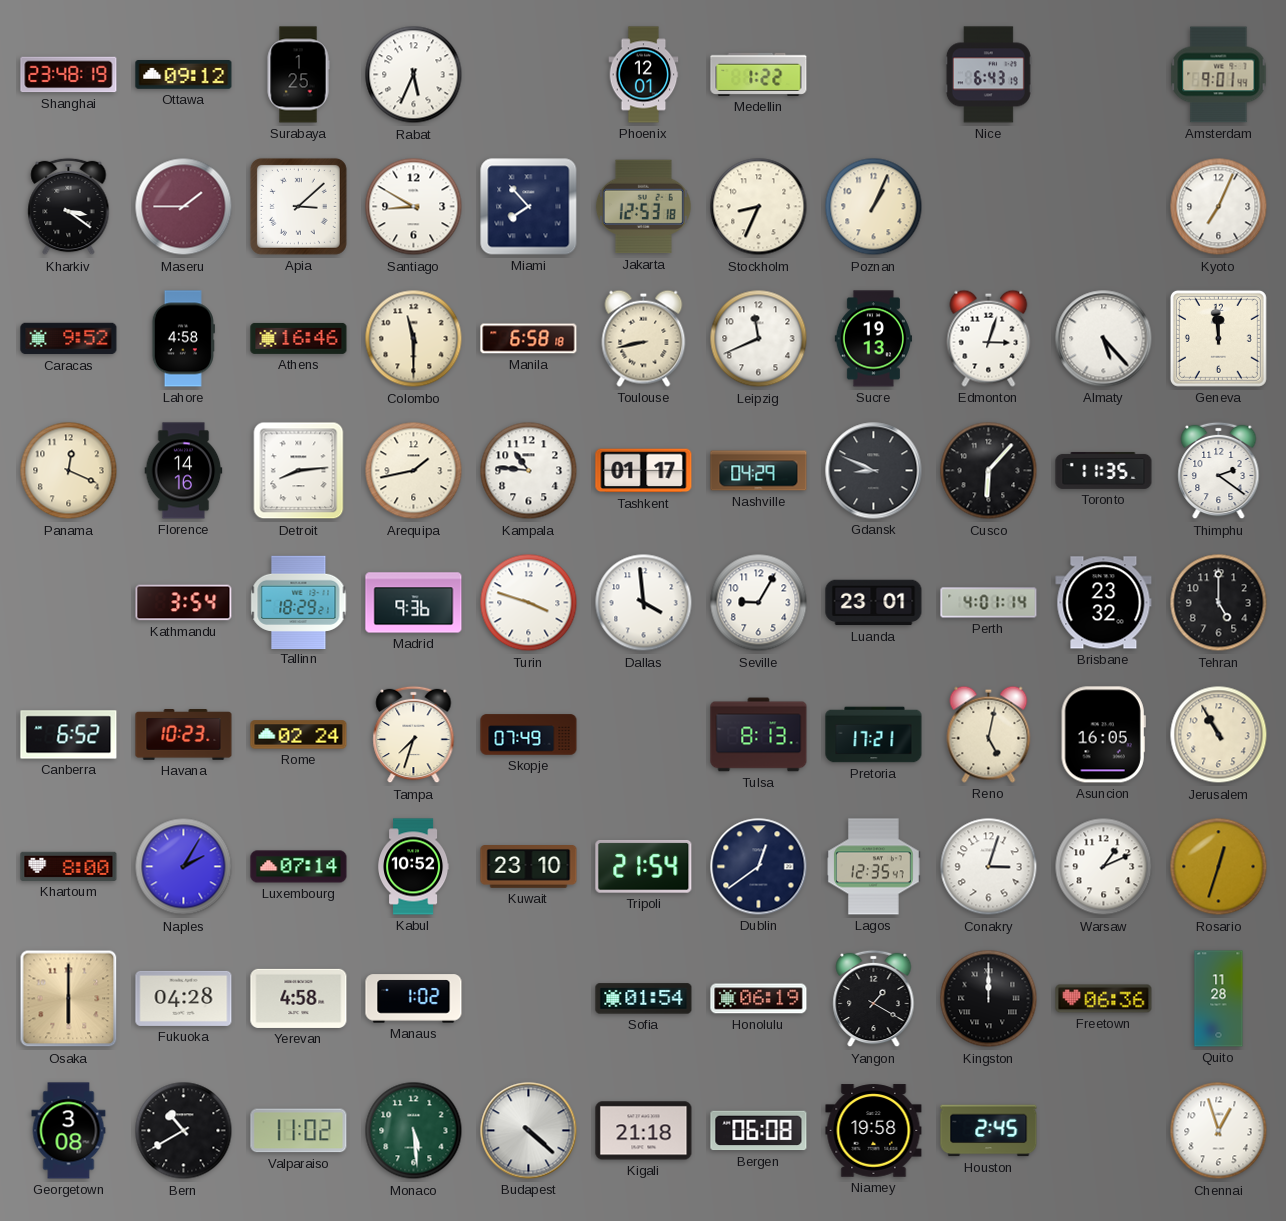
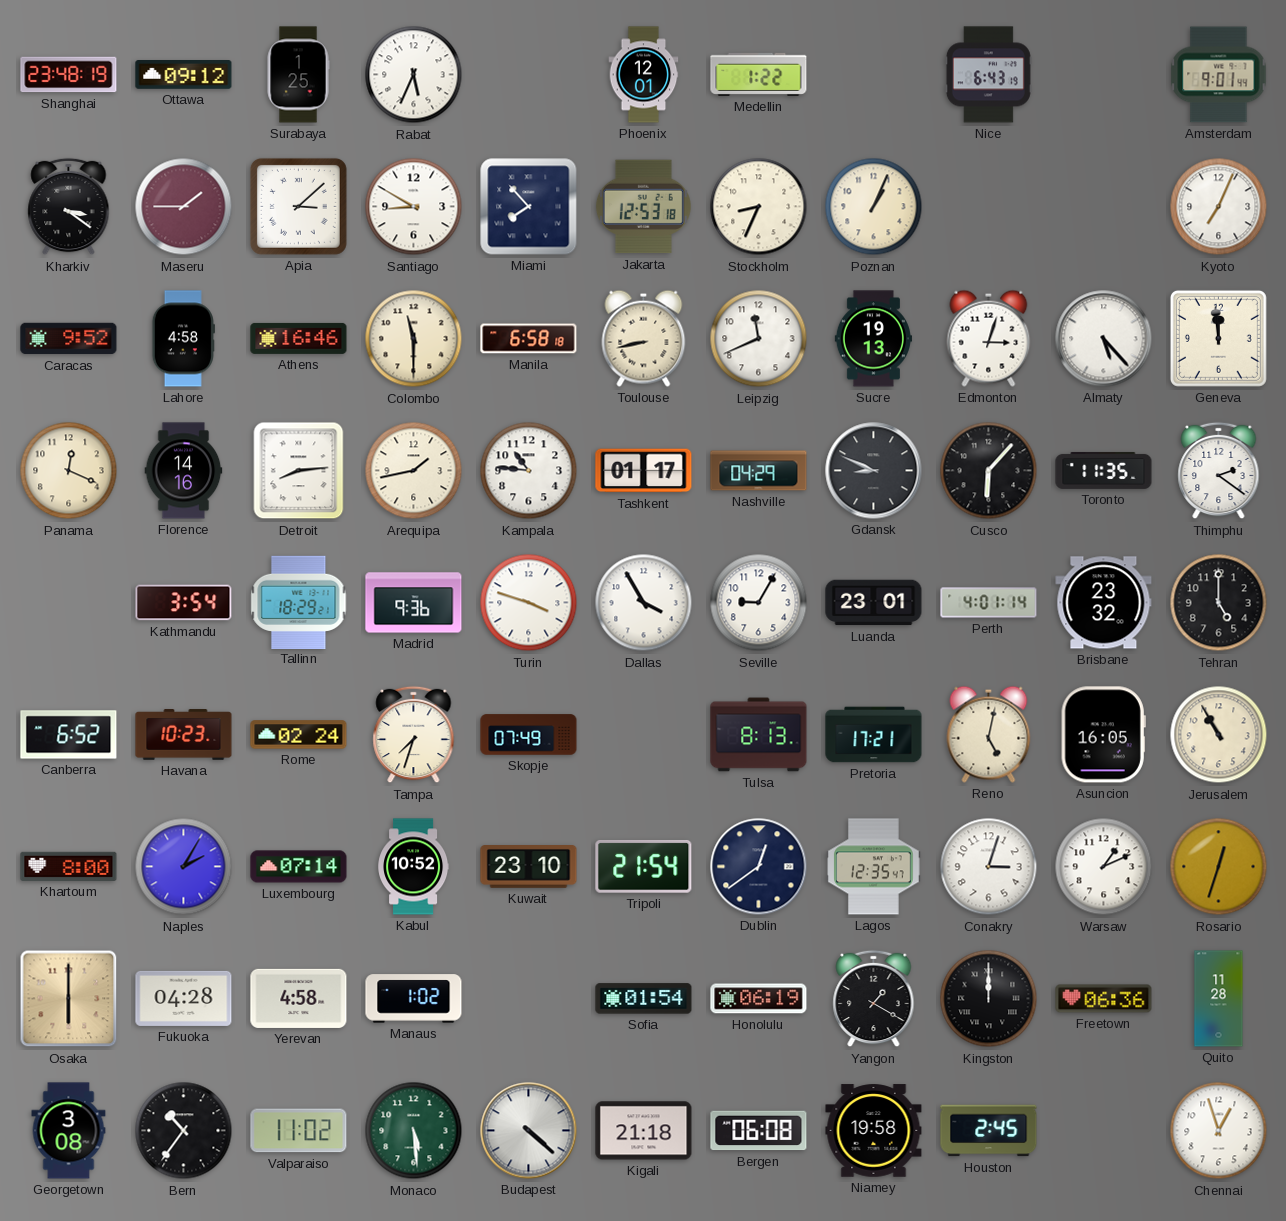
Dallas: 3:59 -> 3:55 (644, 603)
Bern: 10:40 -> 10:36 (184, 1131)
